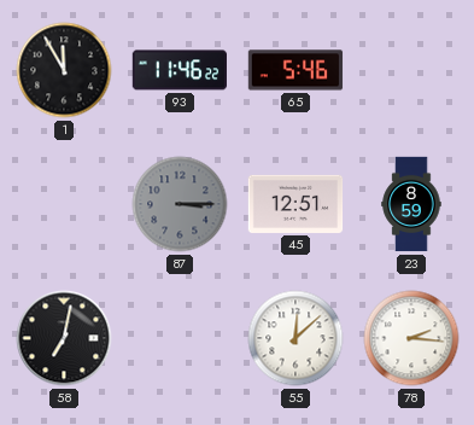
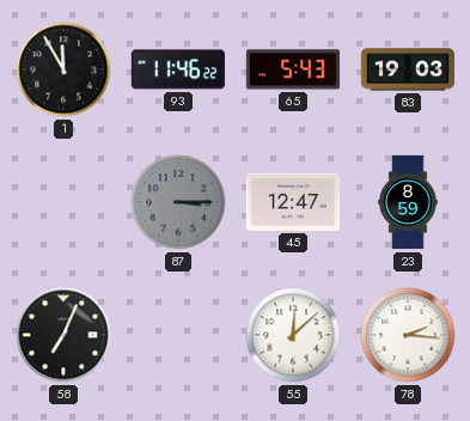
65: 5:46 -> 5:43 (293, 69)
83: none -> 19:03 (408, 69)
45: 12:51 -> 12:47 (293, 202)
58: 7:02 -> 7:04 (63, 335)
